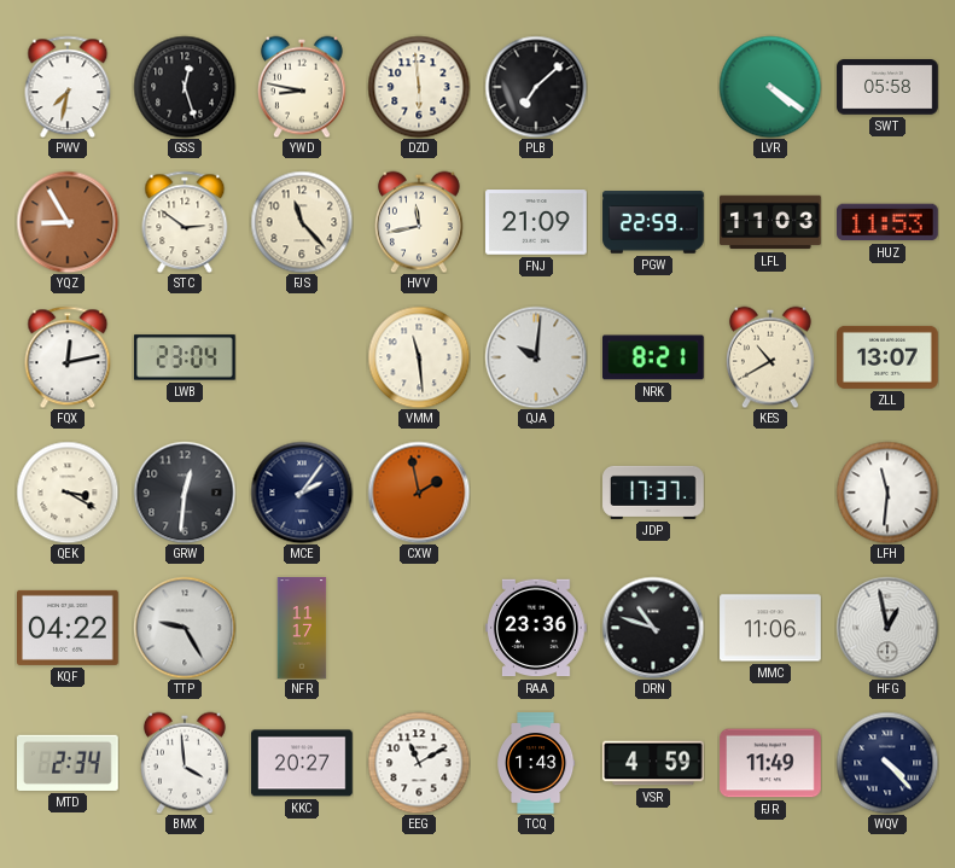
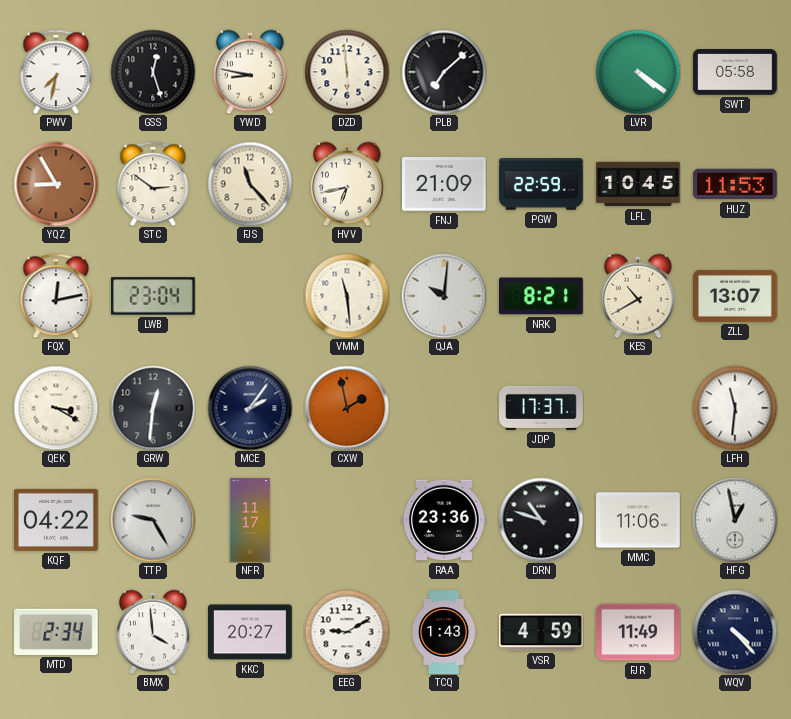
HVV: 11:43 -> 6:43 (348, 184)
LFL: 11:03 -> 10:45 (638, 184)
EEG: 11:10 -> 9:10 (347, 632)
